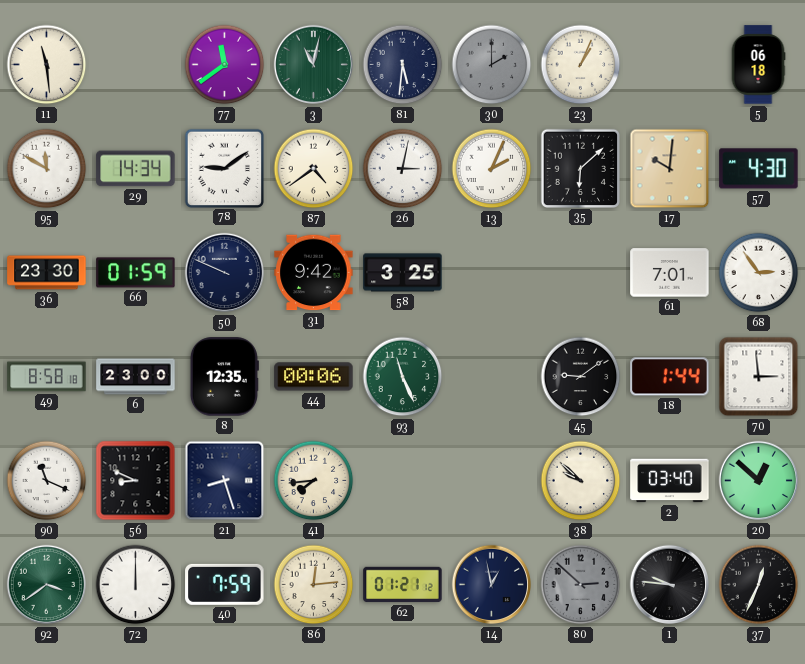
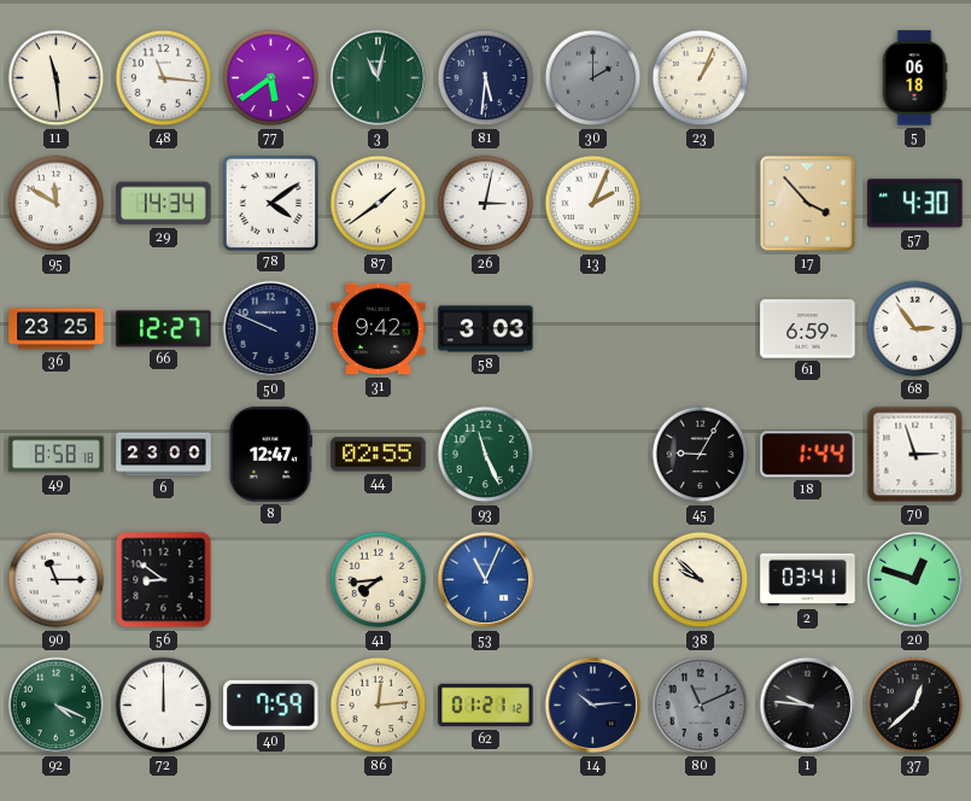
48: none -> 11:16 (164, 78)
77: 11:39 -> 5:39 (271, 78)
78: 9:09 -> 4:09 (270, 203)
87: 4:39 -> 1:39 (379, 204)
35: 6:08 -> none (580, 168)
17: 10:01 -> 3:53 (808, 204)
36: 23:30 -> 23:25 (57, 329)
66: 01:59 -> 12:27 (164, 329)
58: 3:25 -> 3:03 (486, 329)
61: 7:01 -> 6:59 (808, 329)
8: 12:35 -> 12:47 (270, 455)
44: 00:06 -> 02:55 (379, 455)
45: 9:09 -> 9:05 (701, 455)
70: 2:59 -> 2:57 (916, 455)
90: 11:19 -> 11:15 (57, 580)
56: 8:49 -> 8:51 (164, 580)
21: 8:27 -> none (225, 481)
53: none -> 11:04 (486, 580)
2: 03:40 -> 03:41 (808, 580)
20: 12:52 -> 12:48 (916, 580)
92: 3:39 -> 4:19 (57, 706)
14: 12:58 -> 10:14 (593, 706)
80: 2:52 -> 11:11 (701, 706)
37: 12:34 -> 12:38 (916, 706)
